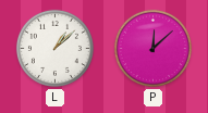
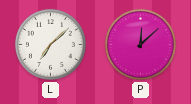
L: 1:08 -> 7:08 (50, 44)
